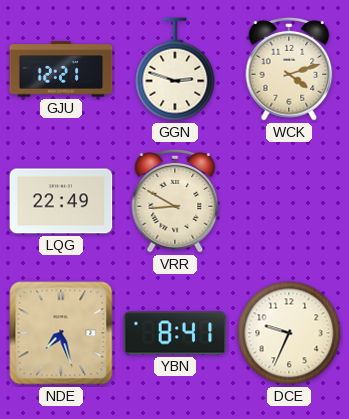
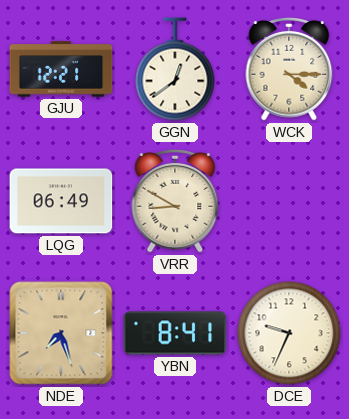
GGN: 2:48 -> 12:39 (175, 69)
WCK: 4:12 -> 4:15 (289, 70)
LQG: 22:49 -> 06:49 (61, 201)
